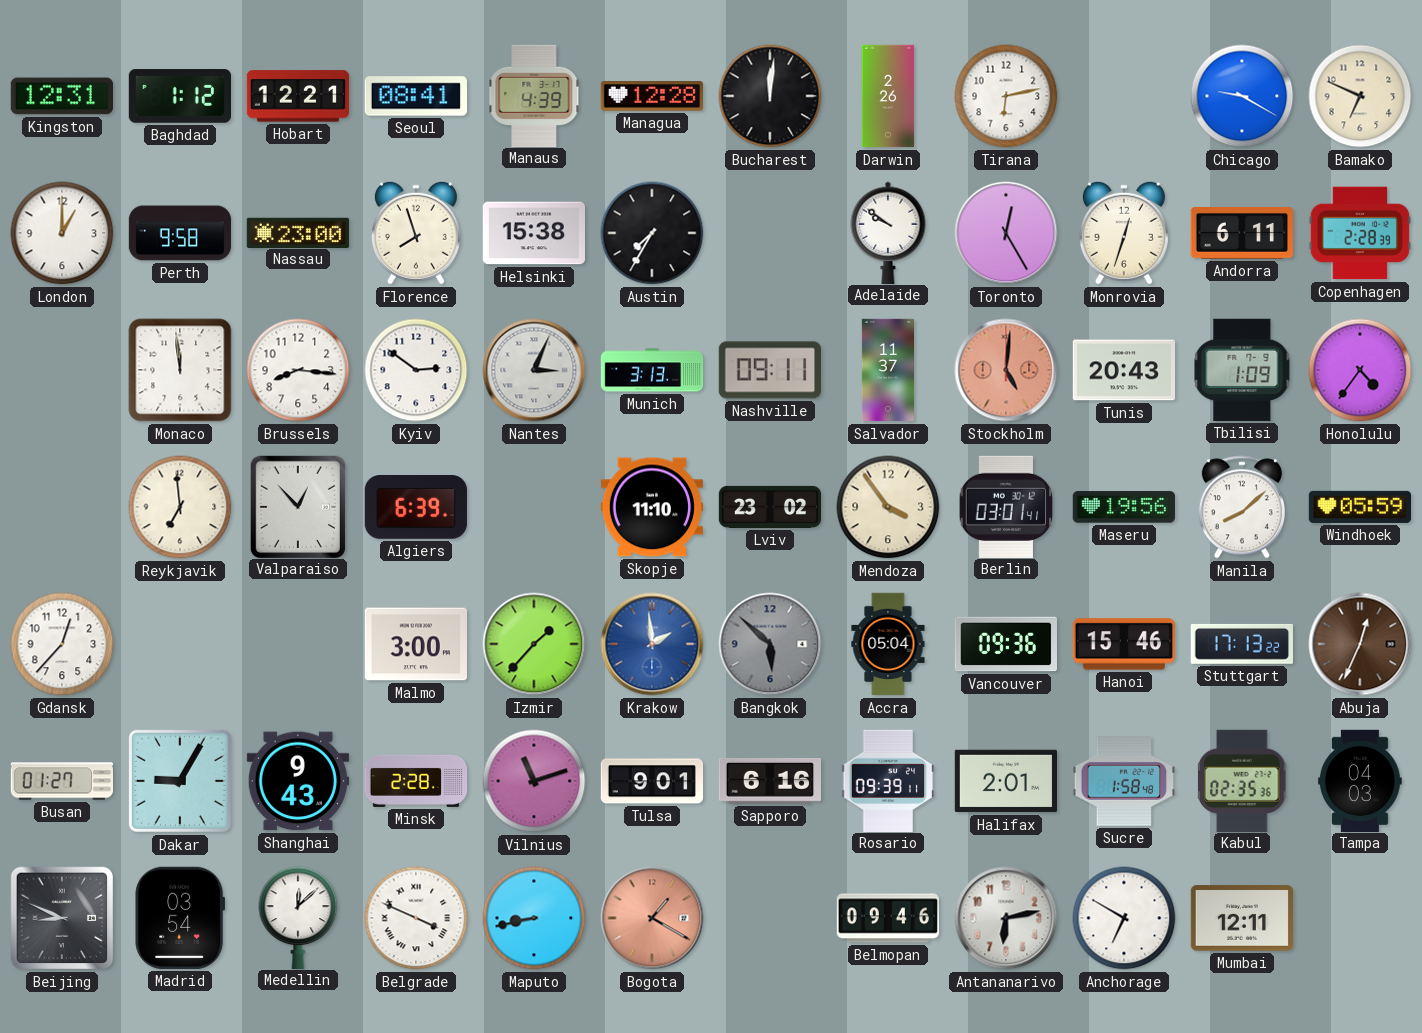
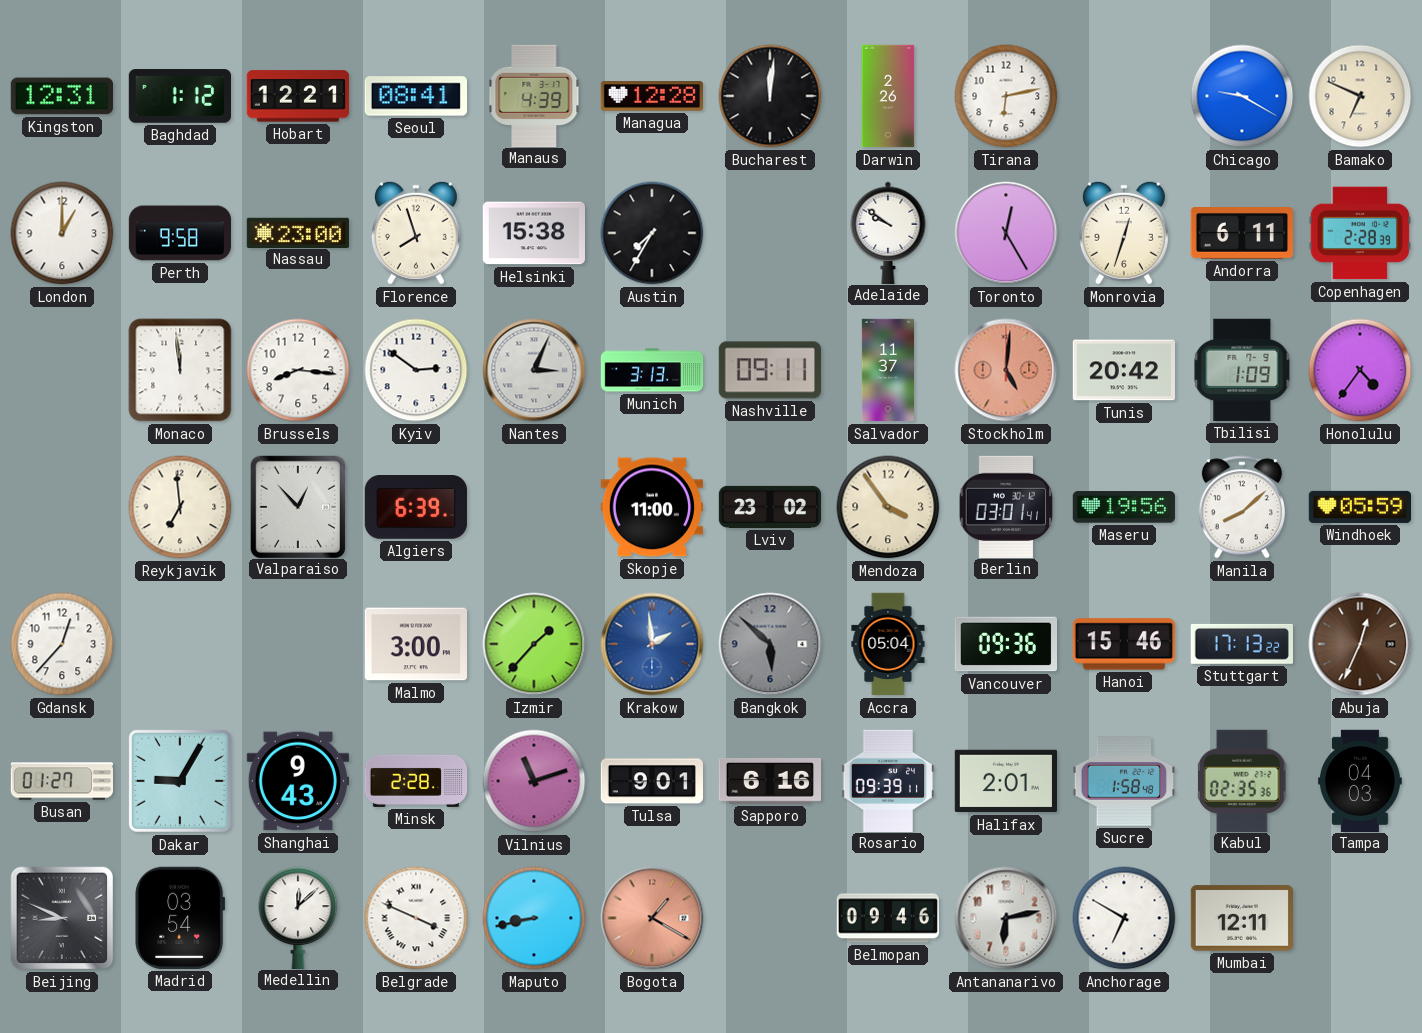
Tunis: 20:43 -> 20:42 (1123, 370)
Skopje: 11:10 -> 11:00 (651, 507)
